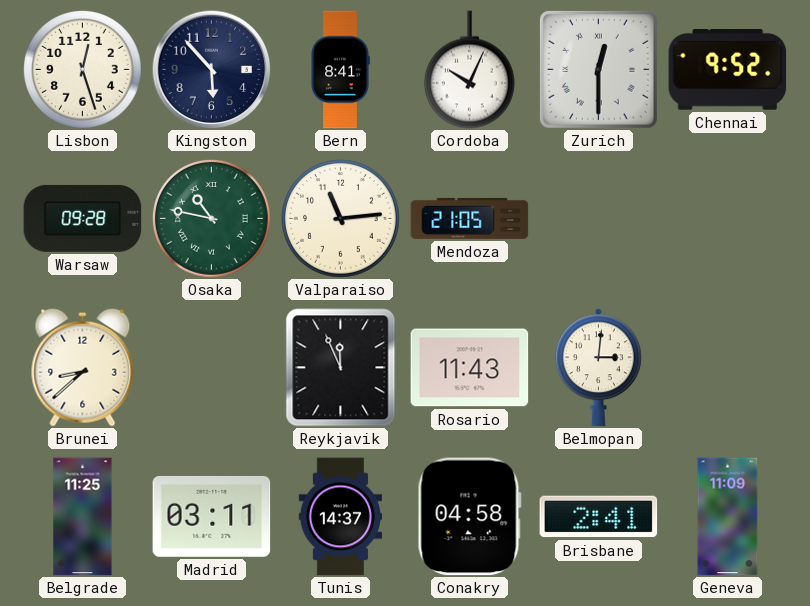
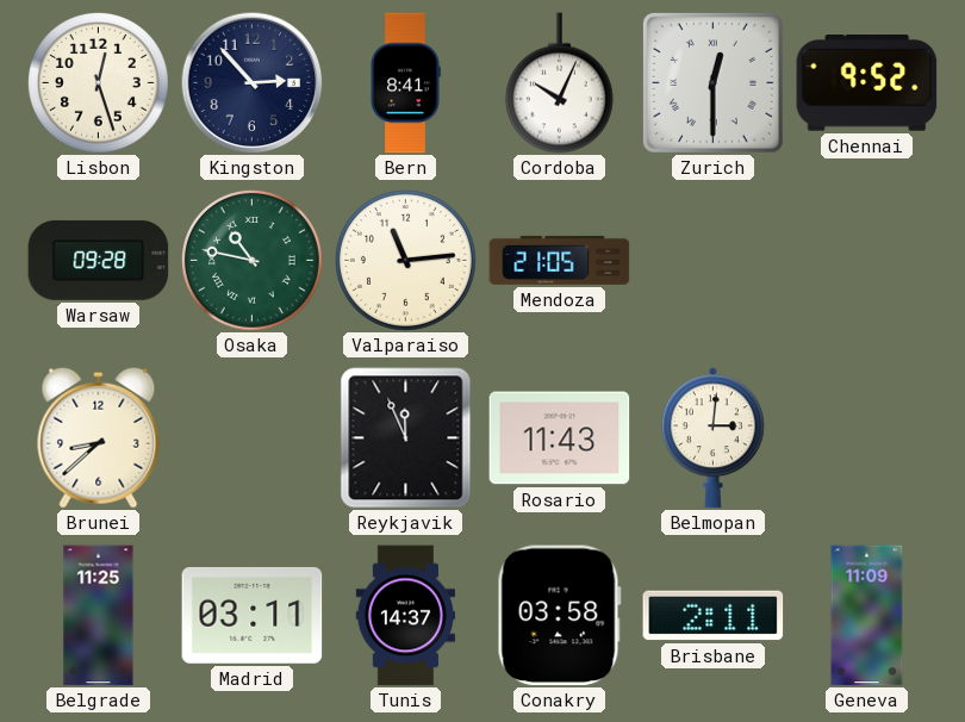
Kingston: 5:53 -> 2:53 (251, 82)
Conakry: 04:58 -> 03:58 (559, 616)
Brisbane: 2:41 -> 2:11 (714, 616)
